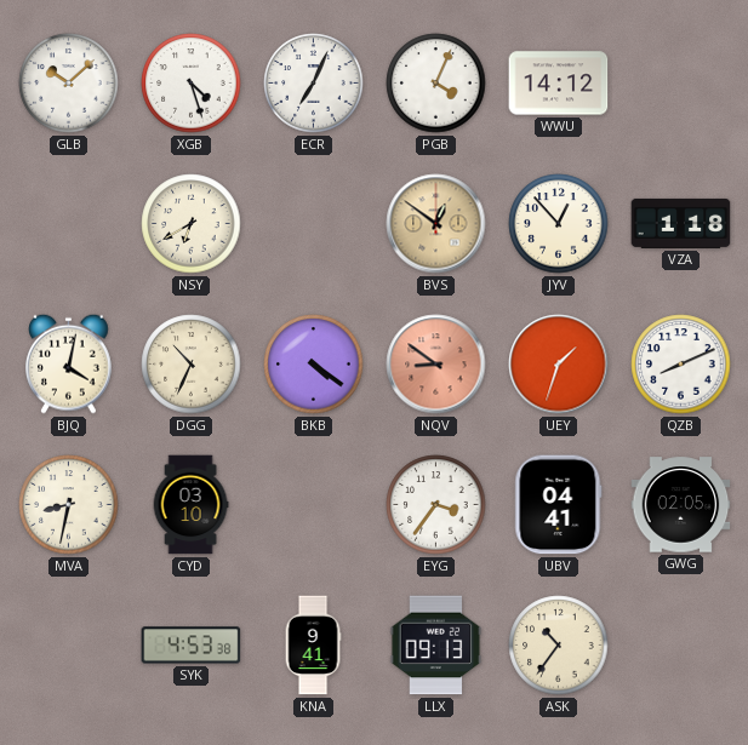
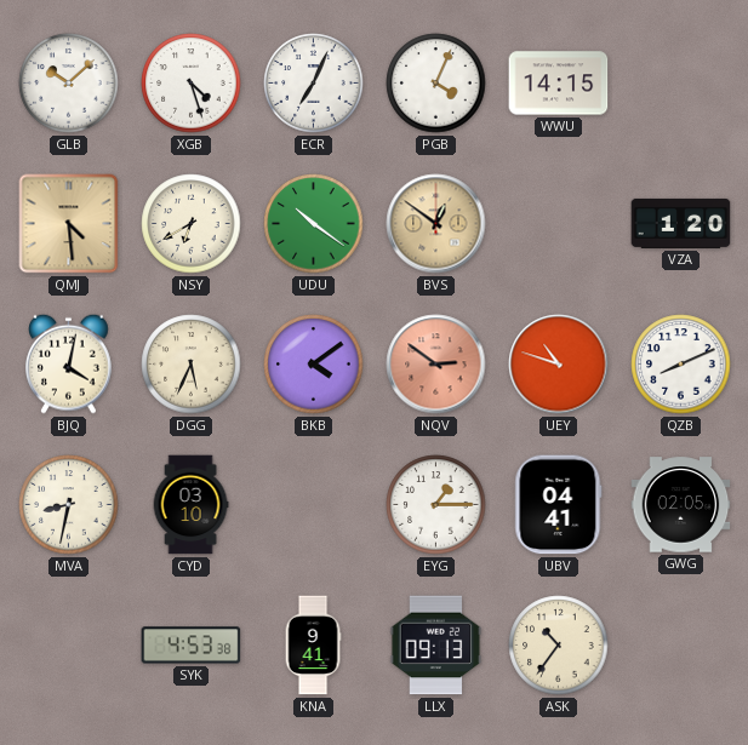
WWU: 14:12 -> 14:15 (559, 84)
QMJ: none -> 4:29 (69, 224)
UDU: none -> 10:21 (314, 224)
JYV: 12:53 -> none (559, 224)
VZA: 1:18 -> 1:20 (681, 223)
DGG: 10:34 -> 5:34 (192, 365)
BKB: 4:21 -> 4:09 (314, 365)
NQV: 8:51 -> 2:51 (436, 365)
UEY: 1:33 -> 10:48 (559, 365)
EYG: 3:36 -> 1:15 (436, 505)
